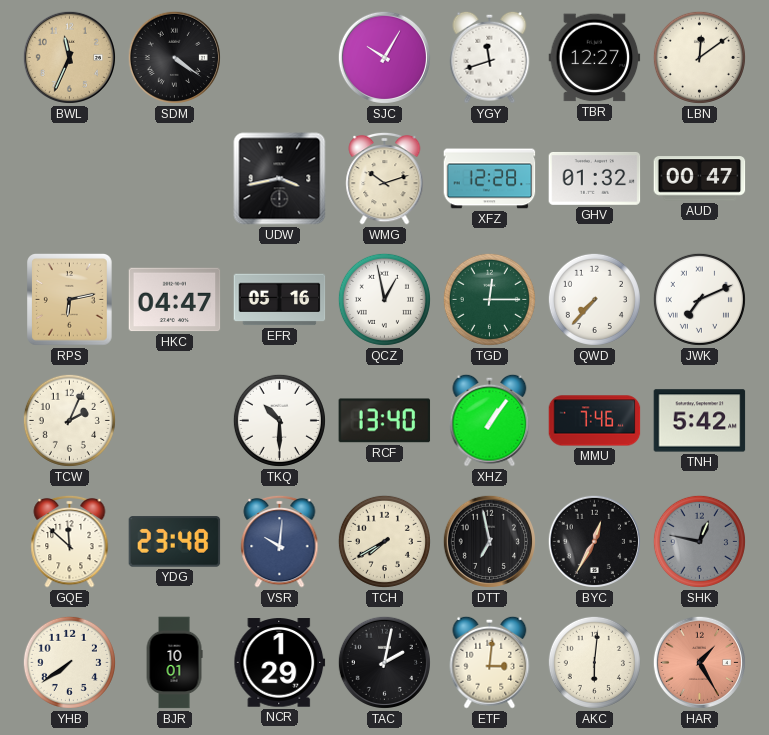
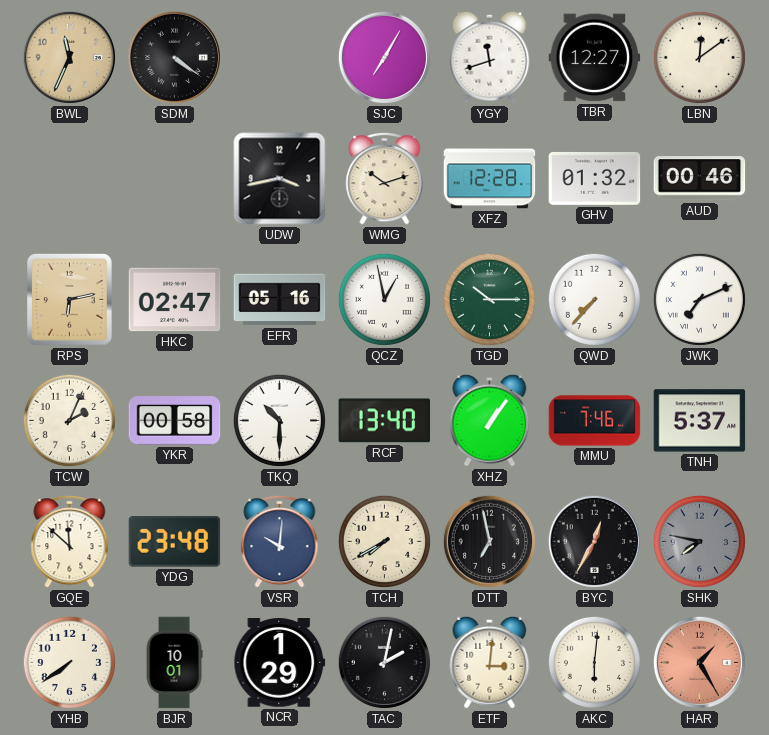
SJC: 10:05 -> 7:05 (384, 57)
AUD: 00:47 -> 00:46 (700, 179)
HKC: 04:47 -> 02:47 (175, 300)
TGD: 12:15 -> 10:15 (489, 299)
YKR: none -> 00:58 (175, 421)
TNH: 5:42 -> 5:37 (700, 421)
SHK: 12:47 -> 7:47 (699, 541)
